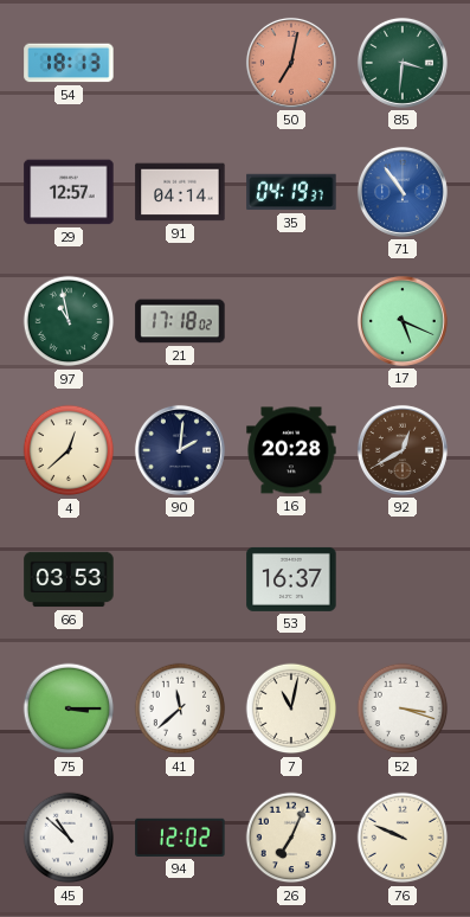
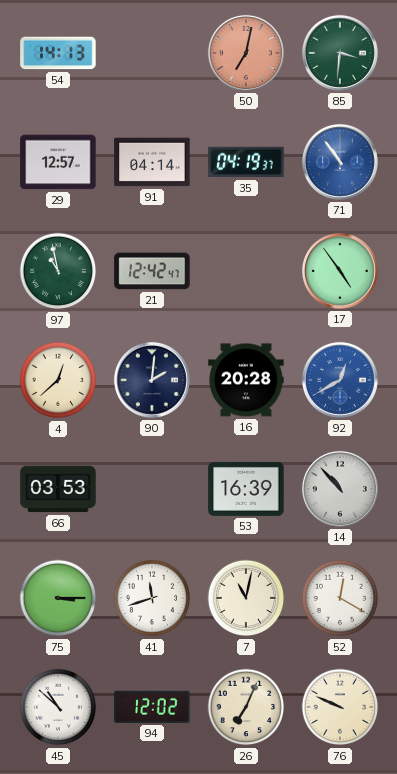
54: 18:13 -> 14:13 (58, 53)
21: 17:18 -> 12:42 (152, 271)
17: 5:19 -> 4:54 (340, 271)
92 dial: brown -> blue (340, 380)
53: 16:37 -> 16:39 (246, 489)
14: none -> 10:53 (340, 489)
41: 11:38 -> 11:42 (152, 598)
52: 3:18 -> 12:20 (340, 598)
